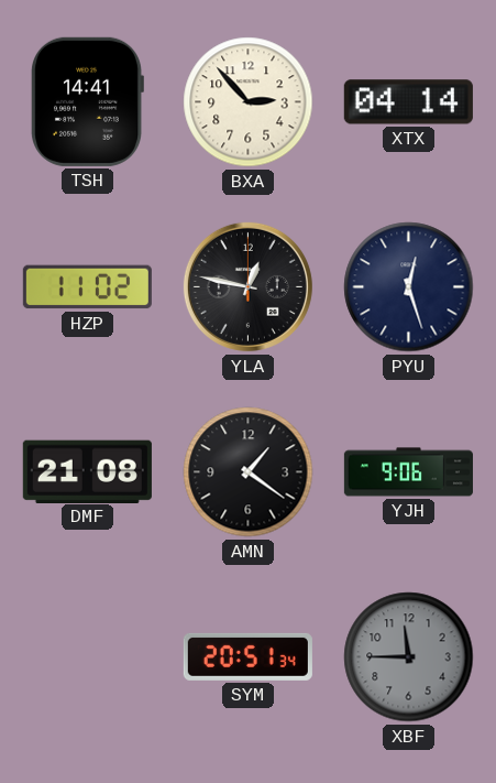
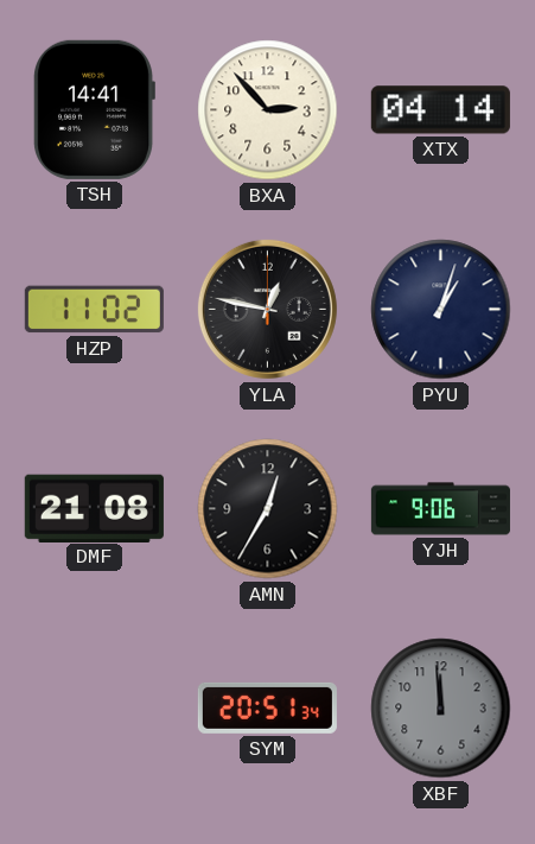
PYU: 12:27 -> 1:03 (441, 310)
AMN: 1:21 -> 12:35 (268, 509)
XBF: 11:45 -> 11:59 (441, 709)
